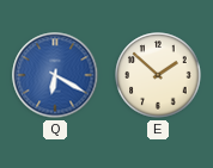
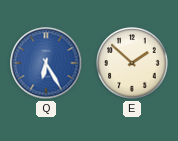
Q: 6:20 -> 6:25 (46, 63)
